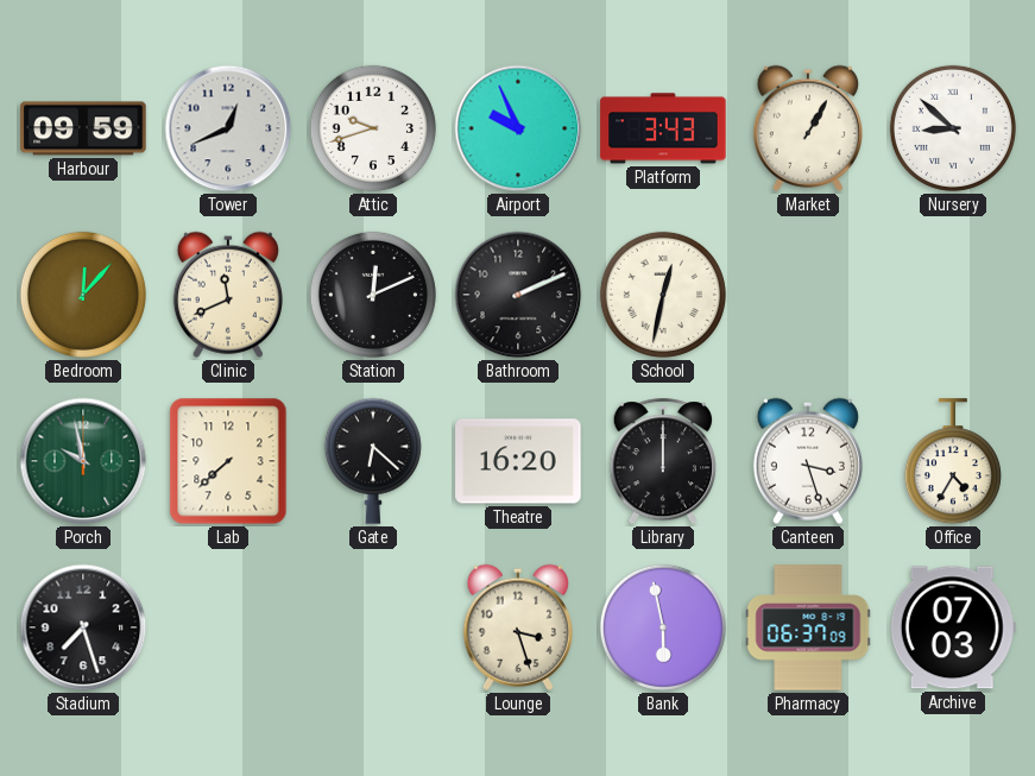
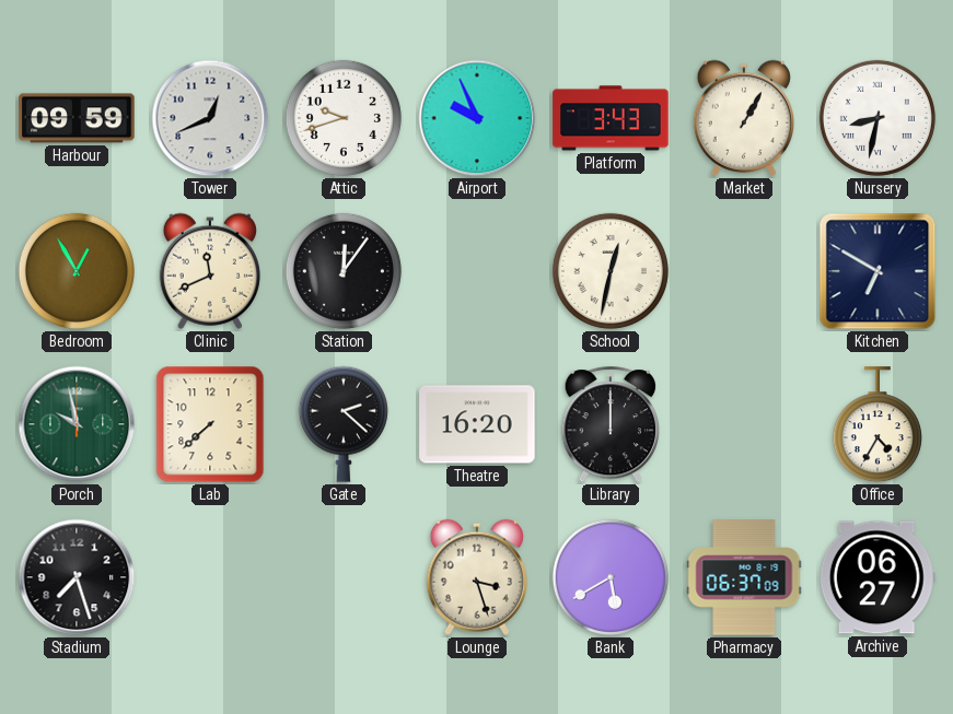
Nursery: 8:52 -> 8:32 (878, 118)
Bedroom: 12:07 -> 12:55 (77, 271)
Station: 12:11 -> 12:06 (344, 271)
Bathroom: 2:11 -> none (518, 295)
Kitchen: none -> 6:50 (878, 271)
Gate: 6:22 -> 2:22 (344, 424)
Canteen: 3:27 -> none (808, 461)
Bank: 5:58 -> 5:40 (611, 577)
Archive: 07:03 -> 06:27 (878, 577)
